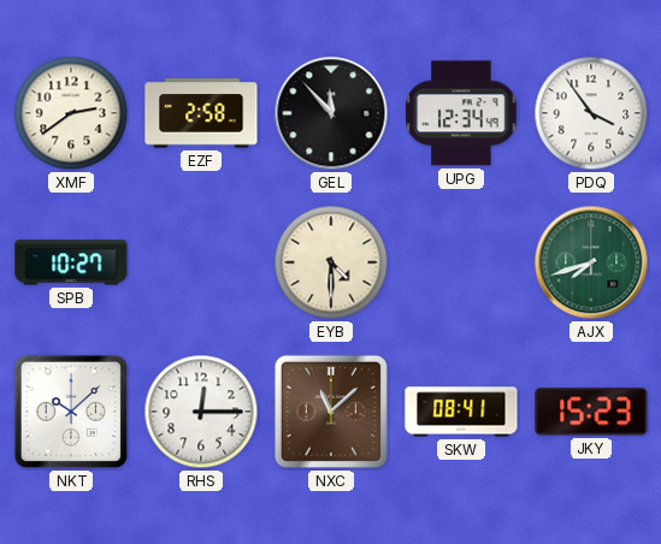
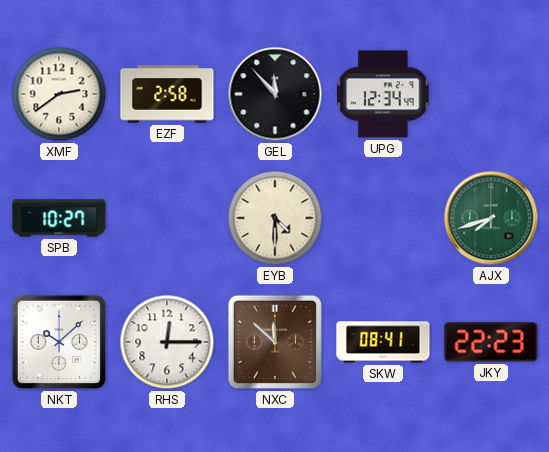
PDQ: 3:54 -> none (591, 113)
NXC: 11:08 -> 11:52 (275, 342)
JKY: 15:23 -> 22:23 (491, 342)
